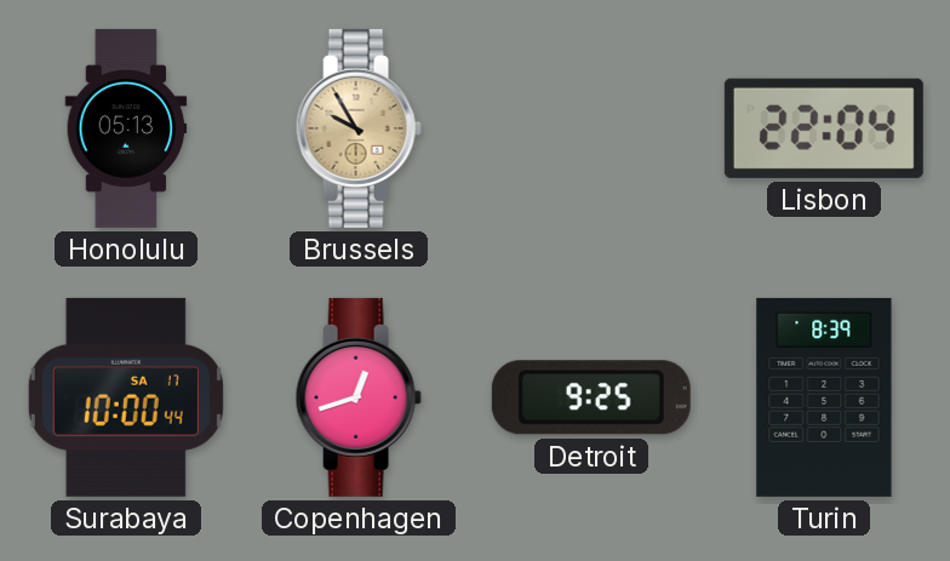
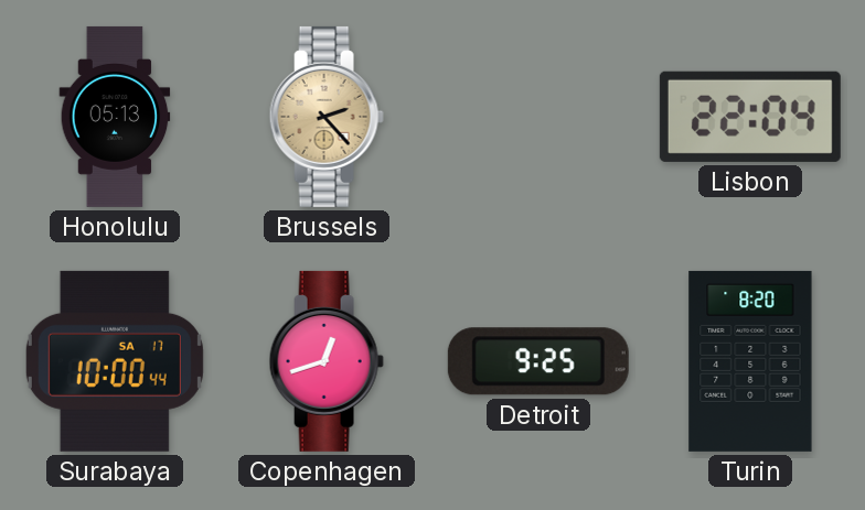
Brussels: 9:55 -> 2:23 (327, 117)
Turin: 8:39 -> 8:20 (750, 361)
